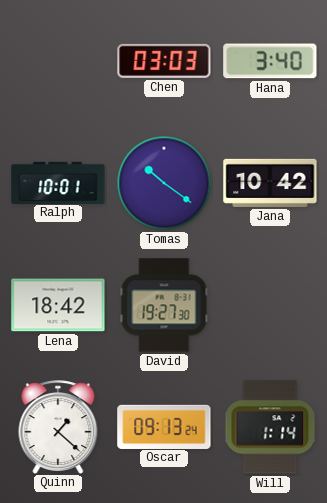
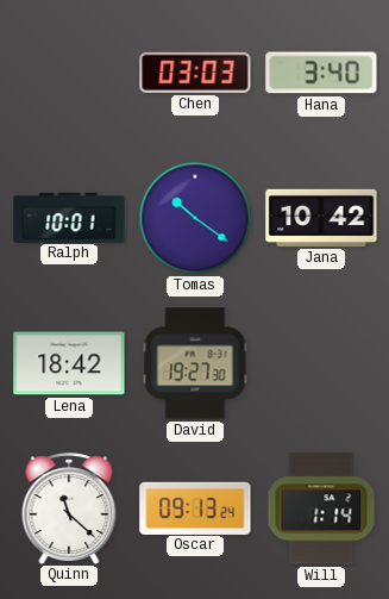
Quinn: 1:22 -> 11:22 (69, 508)
